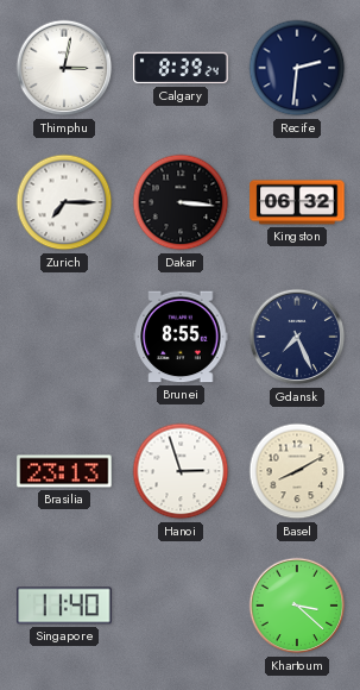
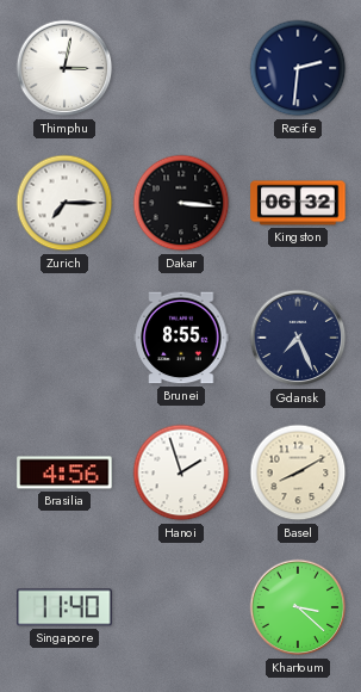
Calgary: 8:39 -> none (181, 68)
Brasilia: 23:13 -> 4:56 (64, 472)
Hanoi: 2:57 -> 1:57 (181, 472)
